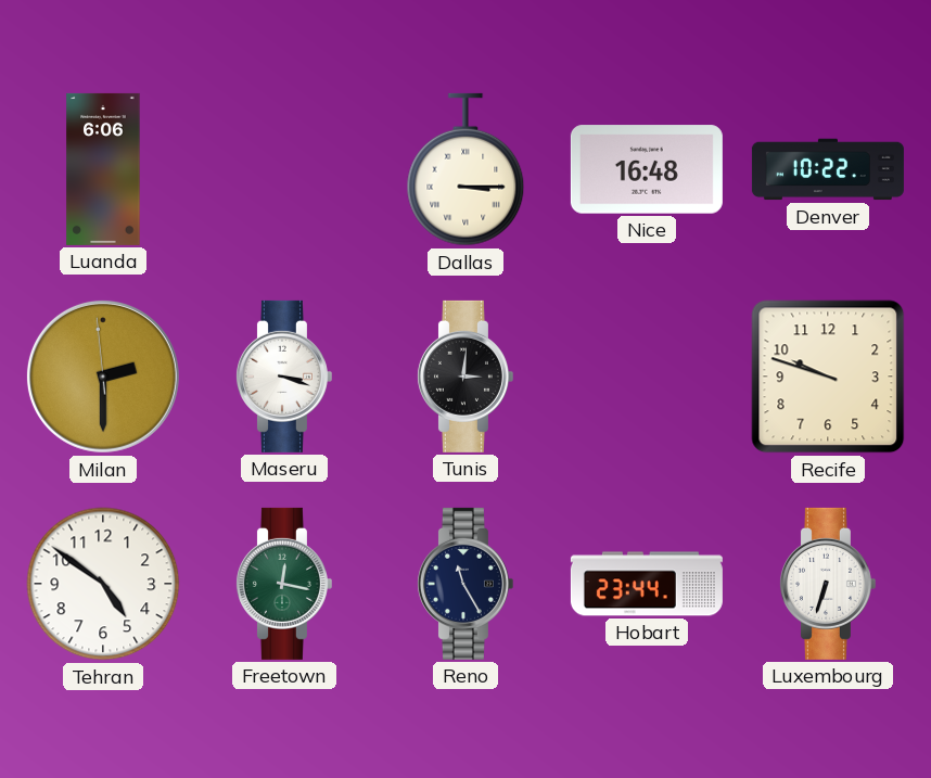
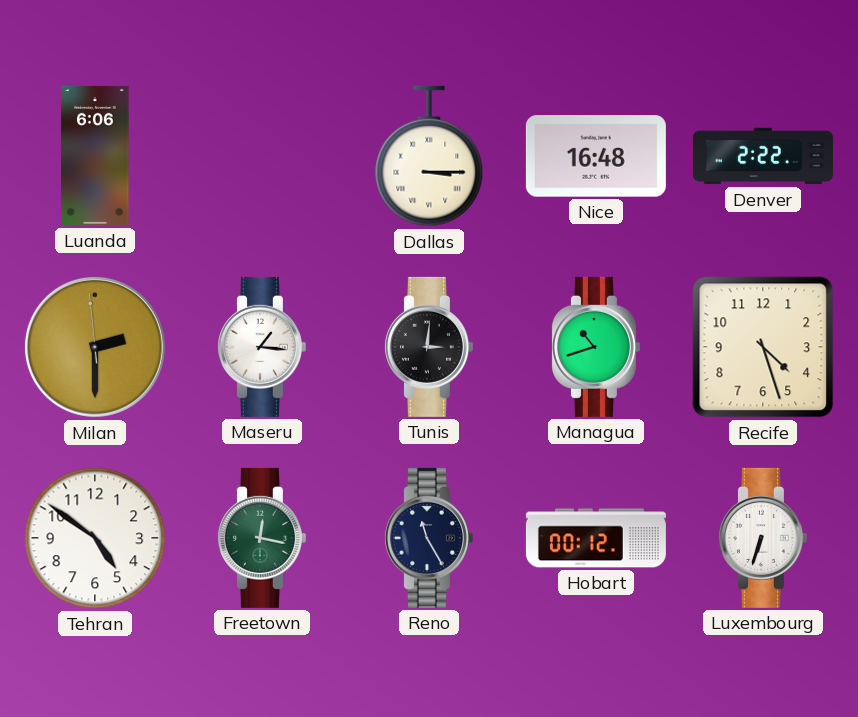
Denver: 10:22 -> 2:22 (763, 156)
Maseru: 3:18 -> 1:16 (261, 347)
Managua: none -> 10:42 (595, 347)
Recife: 9:48 -> 4:27 (763, 347)
Hobart: 23:44 -> 00:12 (596, 538)
